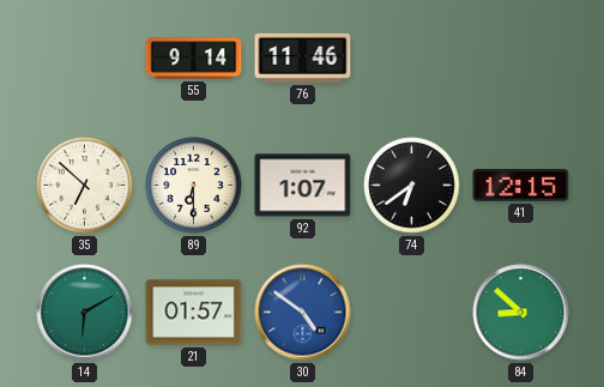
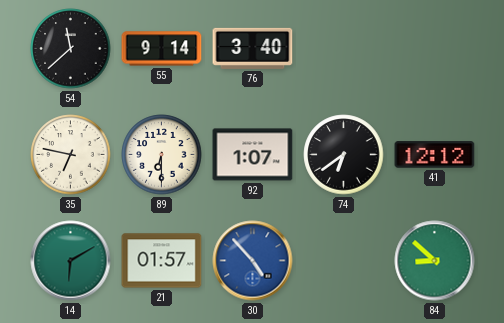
54: none -> 11:38 (71, 49)
76: 11:46 -> 3:40 (253, 48)
35: 6:52 -> 6:47 (71, 155)
41: 12:15 -> 12:12 (435, 155)
30: 4:51 -> 4:53 (253, 261)
